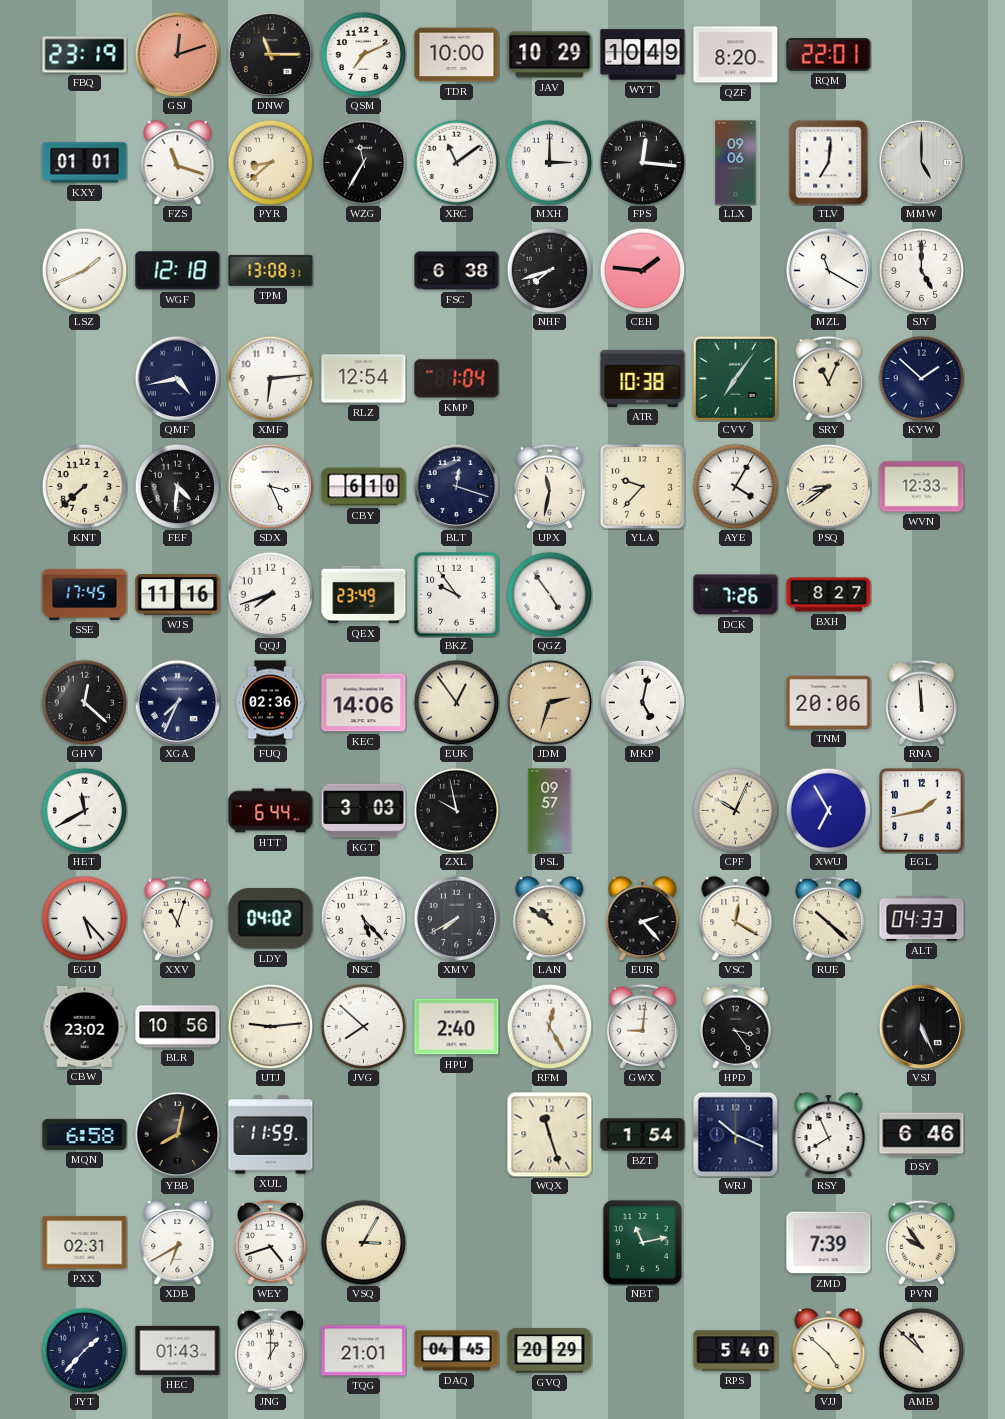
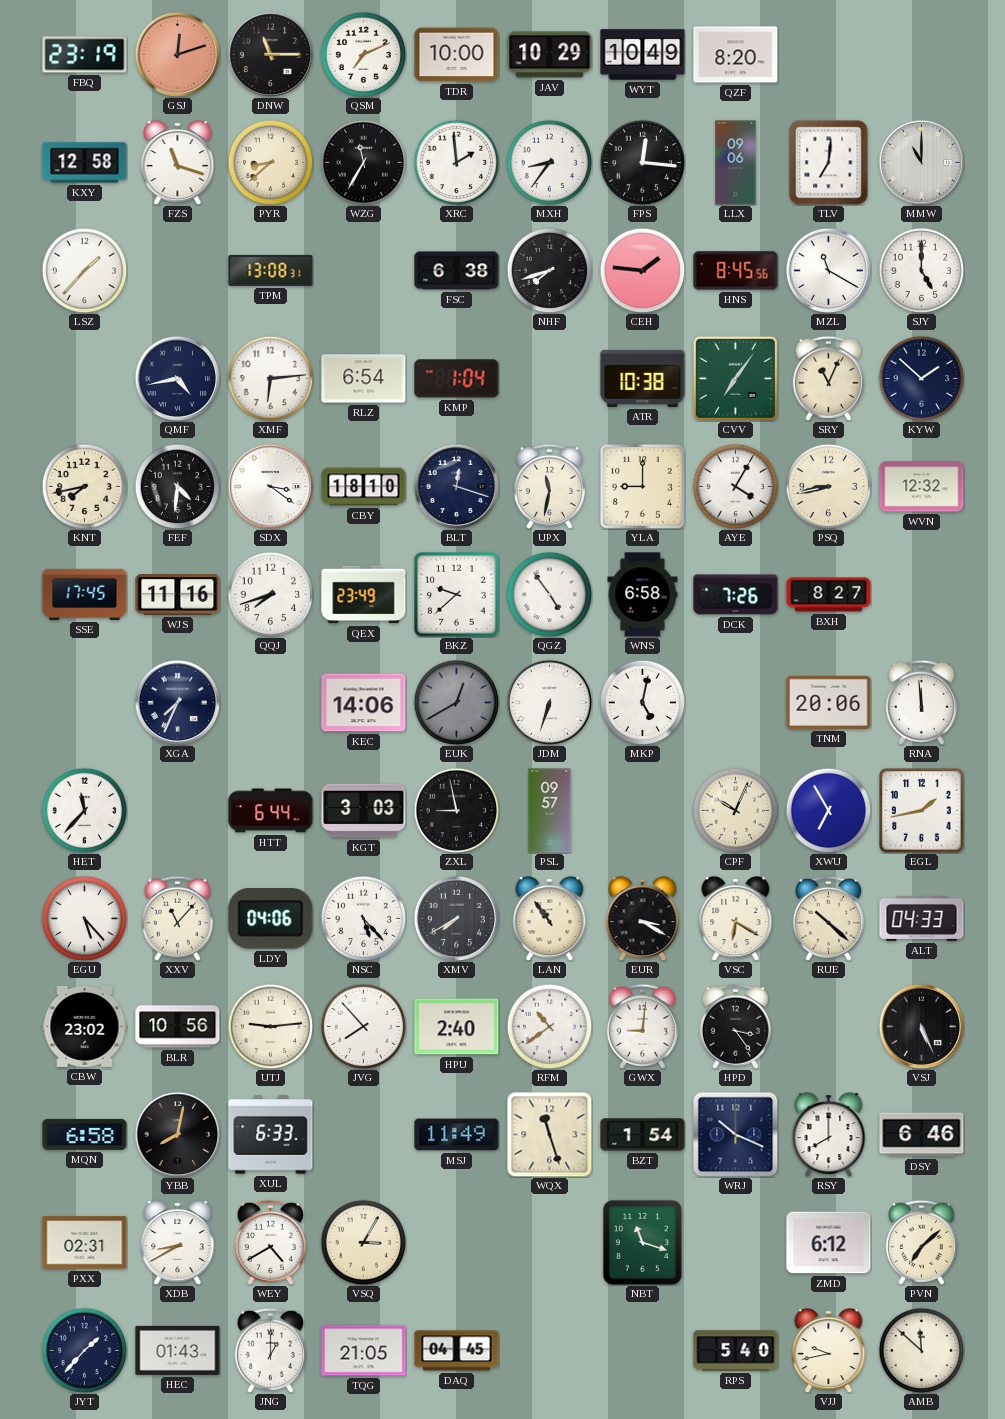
RQM: 22:01 -> none (829, 55)
KXY: 01:01 -> 12:58 (85, 163)
XRC: 11:09 -> 1:59 (456, 162)
MXH: 3:00 -> 8:36 (549, 162)
MMW: 5:00 -> 11:00 (921, 162)
LSZ: 1:41 -> 1:37 (84, 270)
WGF: 12:18 -> none (178, 271)
HNS: none -> 8:45 (736, 271)
RLZ: 12:54 -> 6:54 (364, 379)
KNT: 7:38 -> 7:43 (84, 486)
SDX: 3:26 -> 3:21 (270, 486)
CBY: 6:10 -> 18:10 (364, 487)
YLA: 9:37 -> 9:00 (643, 487)
PSQ: 8:39 -> 8:43 (828, 486)
WVN: 12:33 -> 12:32 (922, 487)
BKZ: 9:54 -> 9:38 (457, 595)
WNS: none -> 6:58 (643, 595)
GHV: 12:22 -> none (84, 702)
FUQ: 02:36 -> none (270, 703)
EUK: 12:54 -> 12:40 (456, 702)
EUK dial: cream -> grey (456, 702)
JDM: 2:33 -> 6:33 (549, 702)
JDM dial: champagne -> white (549, 702)
HET: 11:40 -> 11:37 (84, 810)
ZXL: 9:58 -> 8:58 (456, 810)
XXV: 11:03 -> 11:07 (177, 918)
LDY: 04:02 -> 04:06 (271, 919)
LAN: 10:51 -> 10:54 (550, 919)
EUR: 2:23 -> 3:20 (643, 919)
VSC: 12:20 -> 6:20 (736, 919)
JVG: 7:52 -> 7:53 (363, 1026)
RFM: 12:25 -> 10:39 (549, 1026)
XUL: 11:59 -> 6:33 (271, 1135)
MSJ: none -> 11:49 (457, 1135)
RSY: 7:56 -> 8:00 (829, 1135)
XDB: 6:40 -> 8:40 (178, 1243)
WEY: 4:42 -> 4:40 (270, 1242)
NBT: 11:13 -> 11:18 (642, 1242)
ZMD: 7:39 -> 6:12 (829, 1243)
PVN: 9:54 -> 7:08 (921, 1242)
TQG: 21:01 -> 21:05 (364, 1351)
GVQ: 20:29 -> none (550, 1351)
VJJ: 4:52 -> 9:43 (829, 1351)
AMB: 10:52 -> 11:52 (921, 1350)
